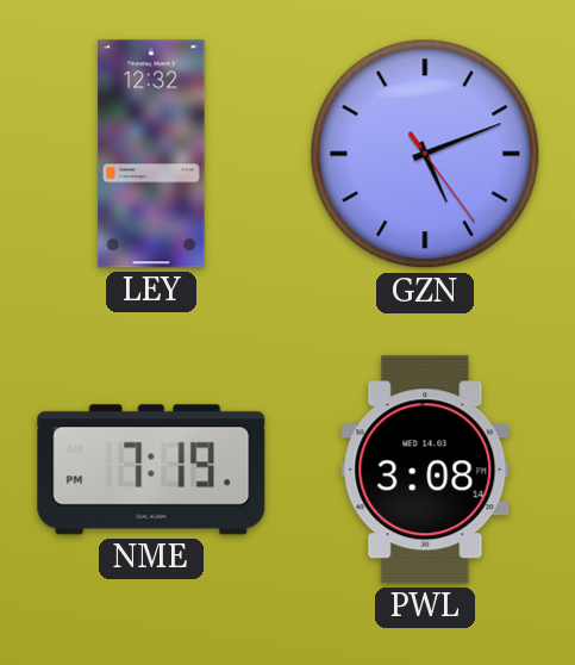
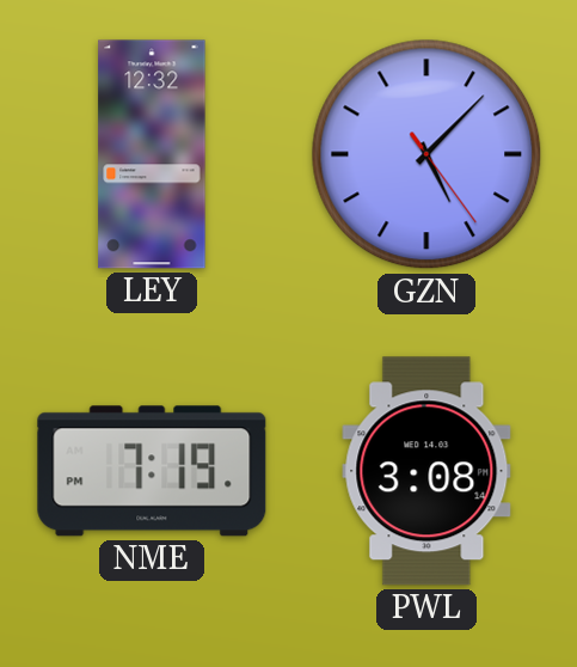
GZN: 5:11 -> 5:07 (426, 154)
